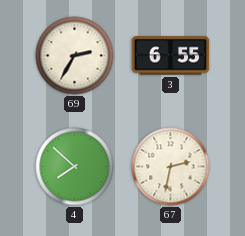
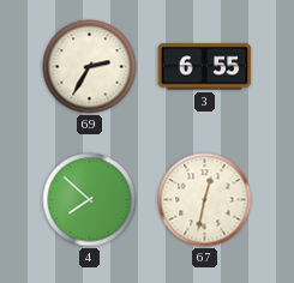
67: 2:32 -> 12:32 (205, 200)
